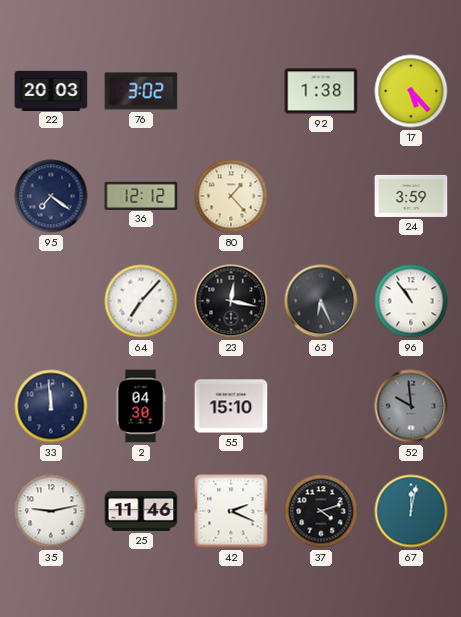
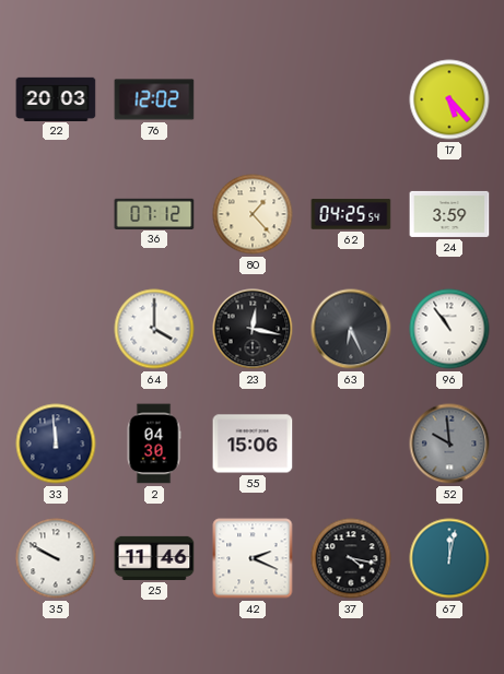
76: 3:02 -> 12:02 (154, 99)
92: 1:38 -> none (321, 91)
95: 7:21 -> none (51, 196)
36: 12:12 -> 07:12 (154, 213)
62: none -> 04:25 (351, 214)
64: 7:07 -> 4:00 (154, 329)
55: 15:10 -> 15:06 (253, 444)
35: 9:13 -> 9:50 (56, 558)
37: 4:12 -> 4:17 (351, 558)
